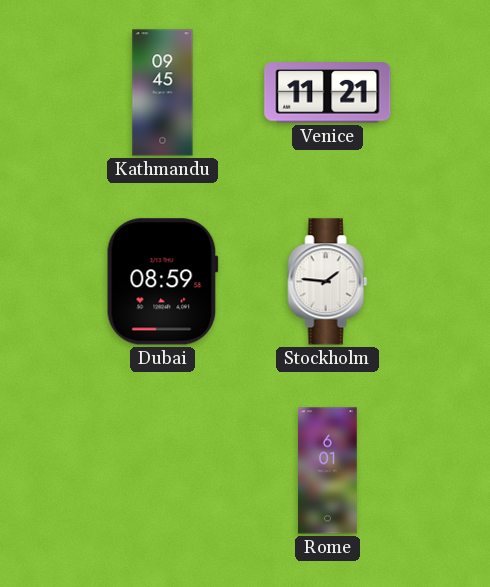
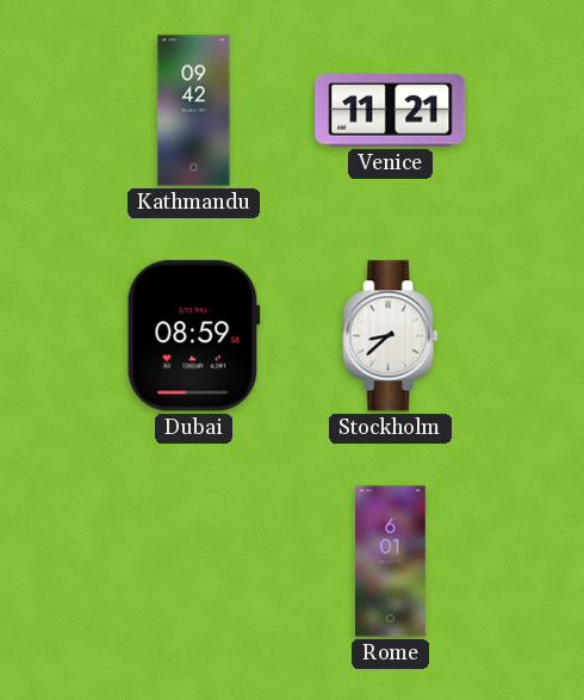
Kathmandu: 09:45 -> 09:42 (194, 111)
Stockholm: 1:46 -> 8:38 (391, 336)
